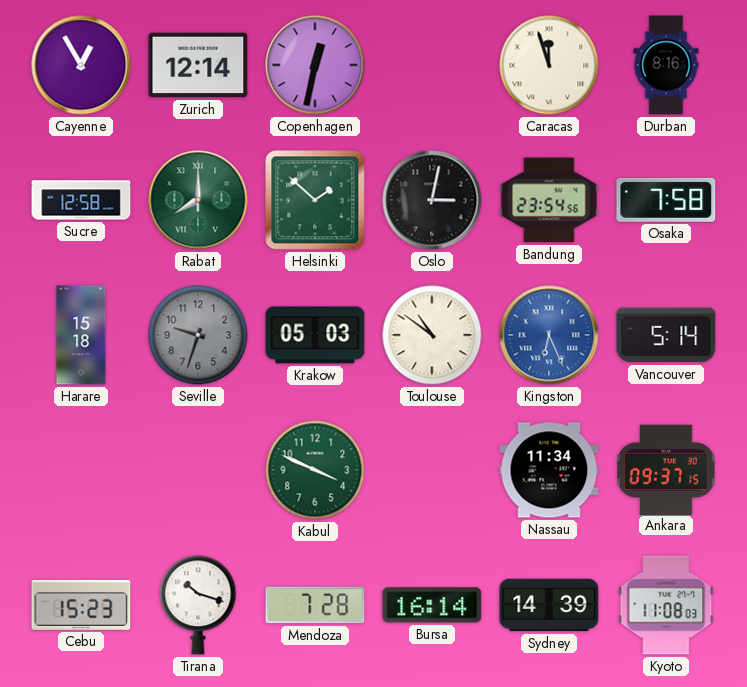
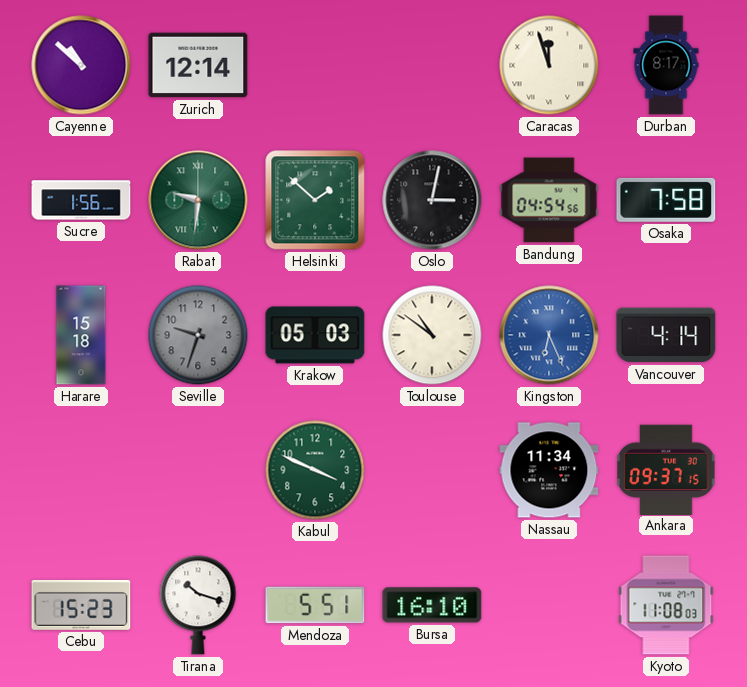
Cayenne: 12:55 -> 10:52 (81, 65)
Copenhagen: 12:32 -> none (315, 65)
Durban: 8:16 -> 8:17 (666, 65)
Sucre: 12:58 -> 1:56 (81, 200)
Rabat: 8:00 -> 9:31 (198, 200)
Bandung: 23:54 -> 04:54 (549, 200)
Vancouver: 5:14 -> 4:14 (666, 335)
Mendoza: 7:28 -> 5:51 (315, 605)
Bursa: 16:14 -> 16:10 (432, 605)
Sydney: 14:39 -> none (549, 605)
